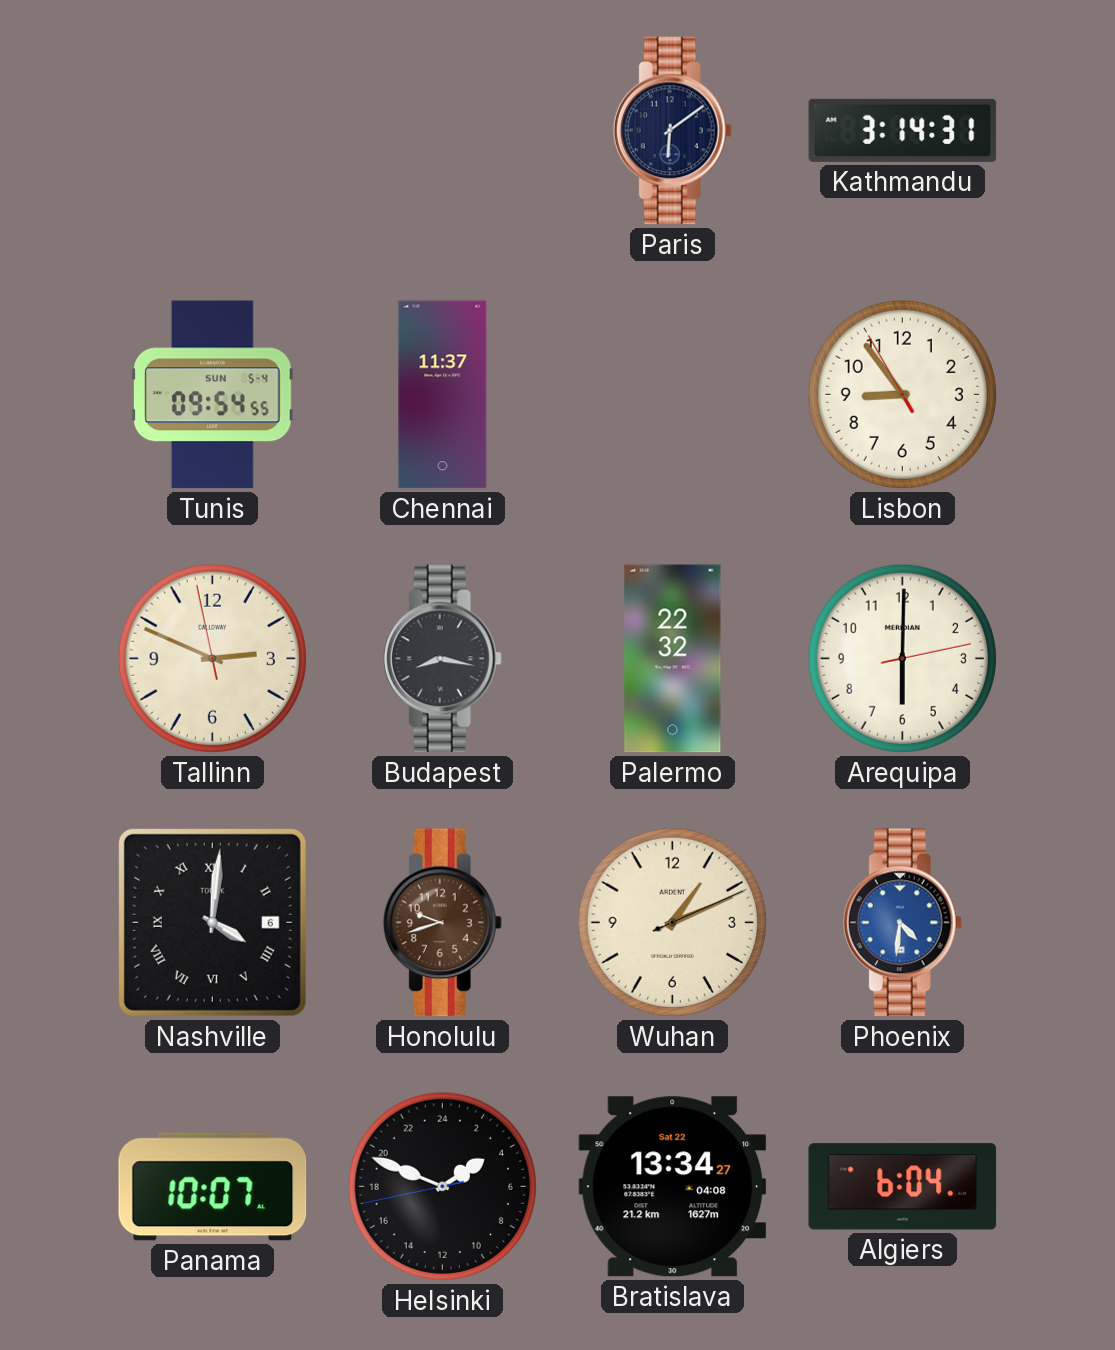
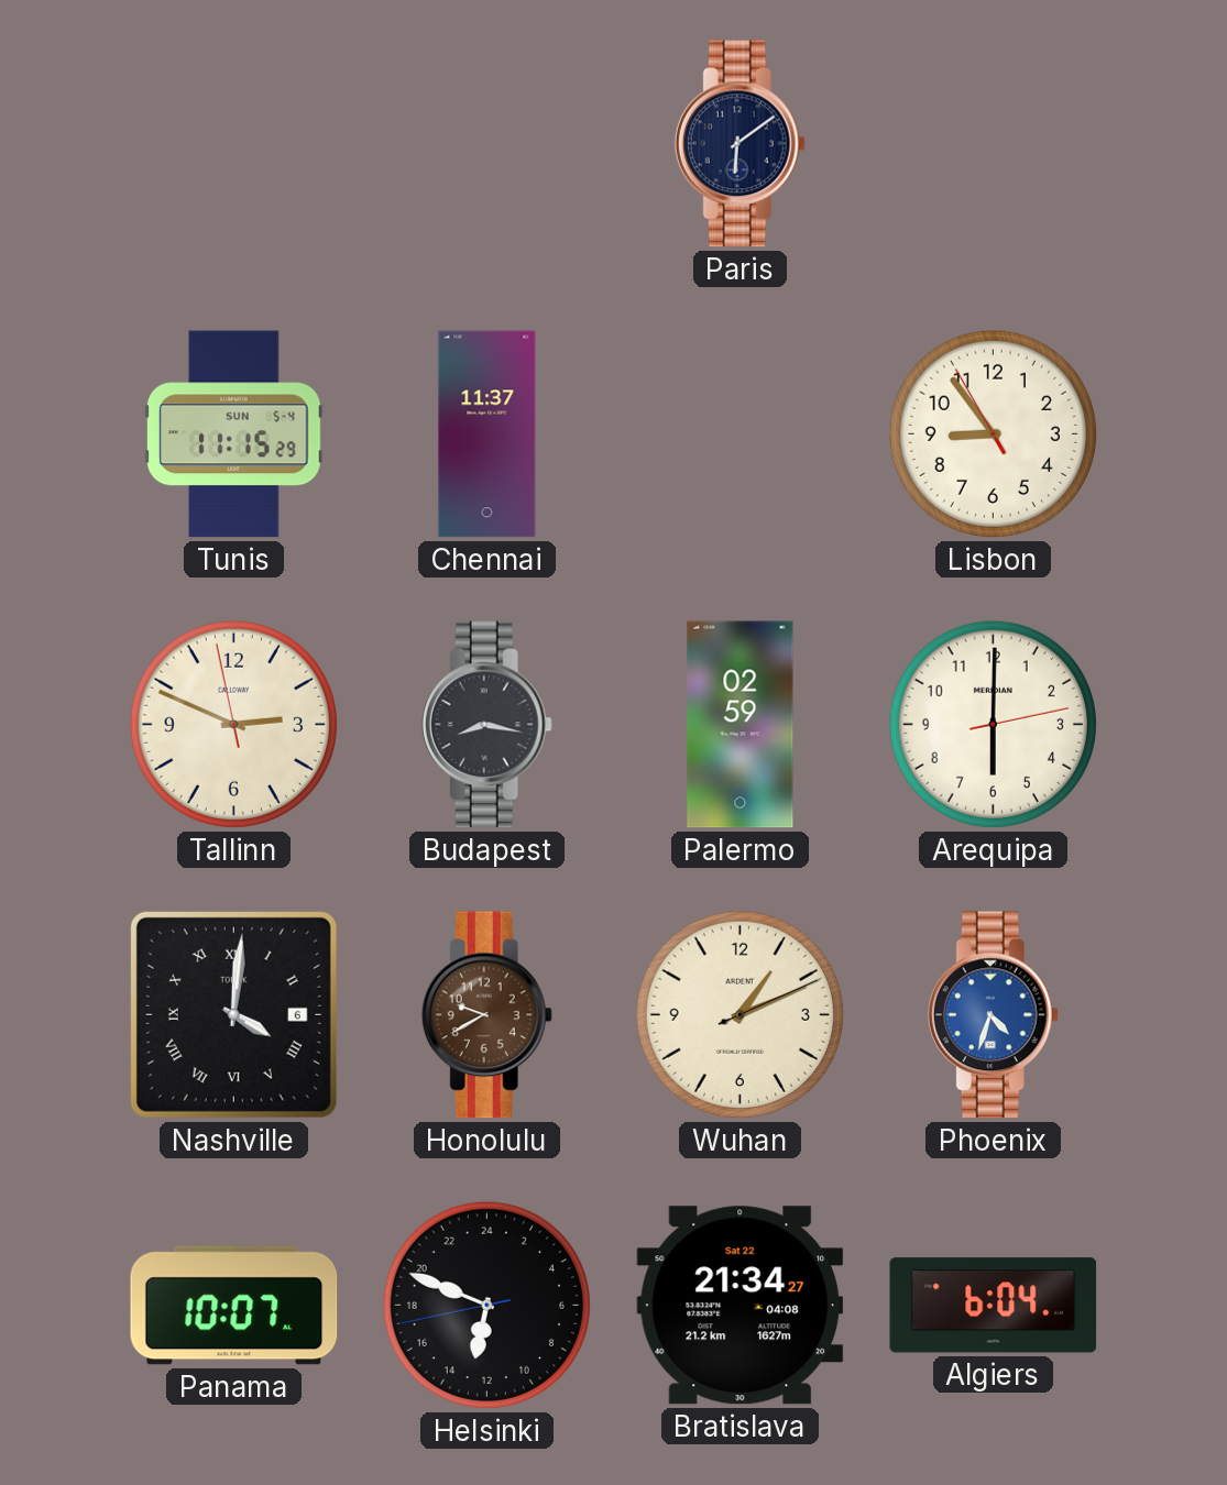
Kathmandu: 3:14 -> none (903, 130)
Tunis: 09:54 -> 11:15 (233, 435)
Palermo: 22:32 -> 02:59 (741, 725)
Honolulu: 9:42 -> 9:40 (486, 1015)
Phoenix: 4:31 -> 4:33 (993, 1015)
Helsinki: 3:48 -> 12:48 (486, 1305)
Bratislava: 13:34 -> 21:34 (741, 1306)
